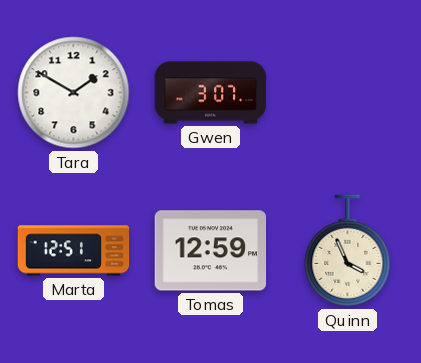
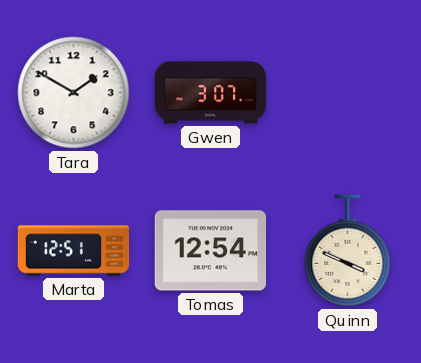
Tomas: 12:59 -> 12:54 (211, 251)
Quinn: 3:56 -> 3:49 (348, 251)
